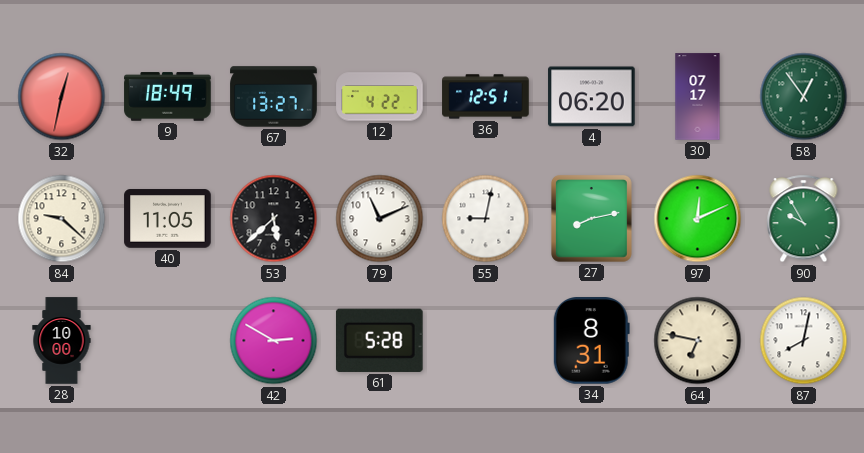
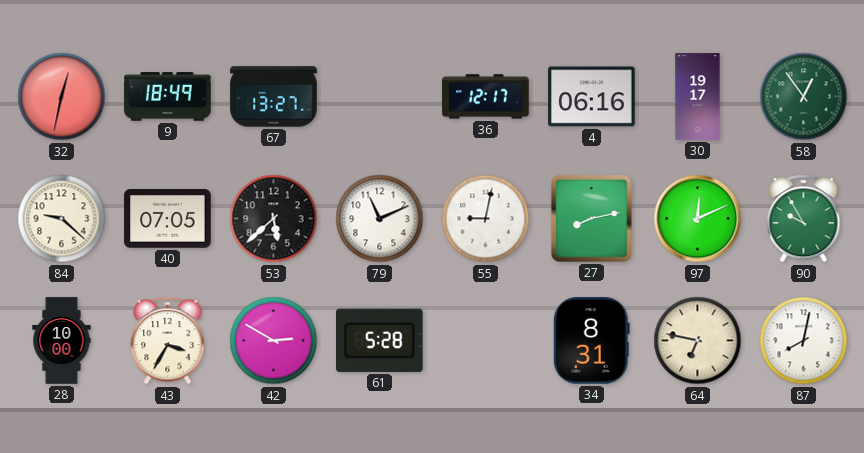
12: 4:22 -> none (380, 97)
36: 12:51 -> 12:17 (486, 97)
4: 06:20 -> 06:16 (592, 97)
30: 07:17 -> 19:17 (698, 97)
40: 11:05 -> 07:05 (168, 219)
43: none -> 3:35 (168, 341)
